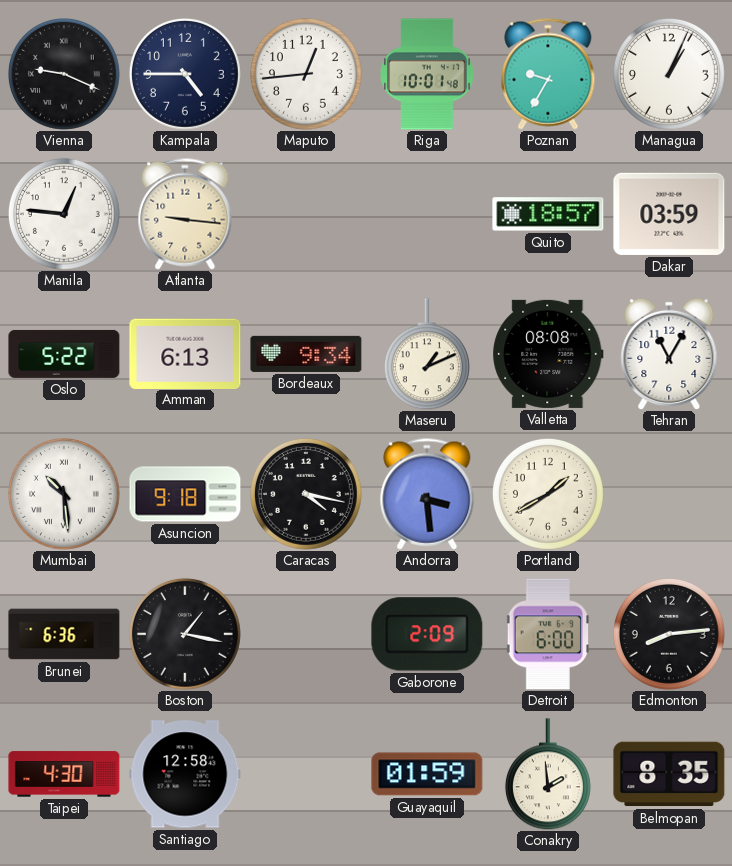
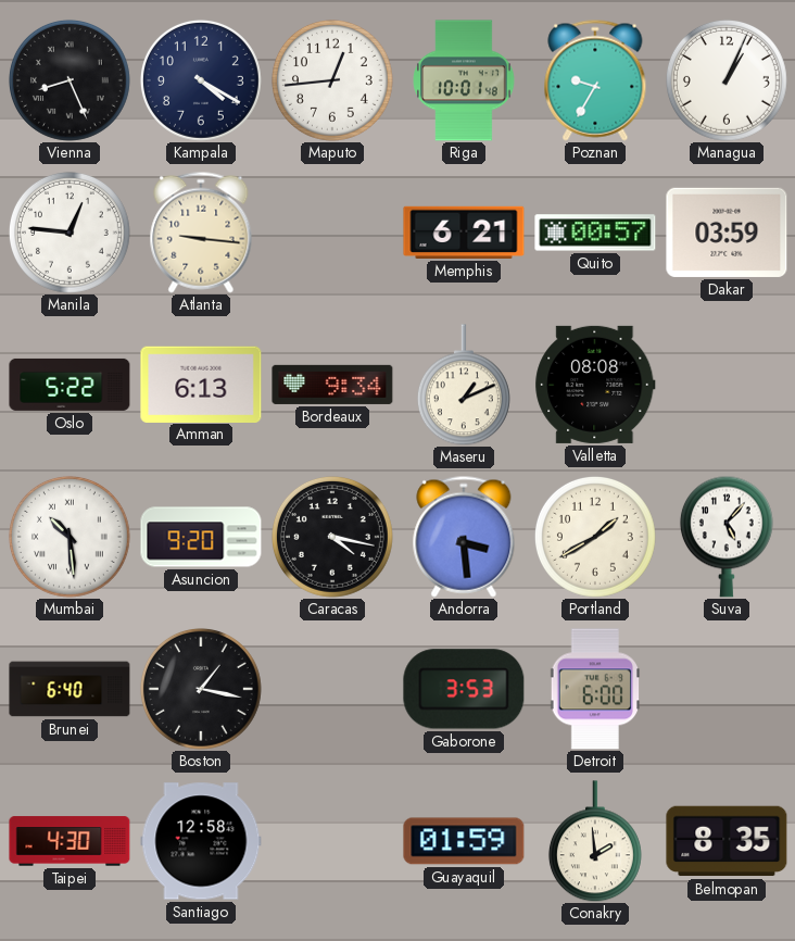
Vienna: 9:19 -> 8:26 (70, 80)
Kampala: 4:45 -> 4:20 (201, 80)
Memphis: none -> 6:21 (464, 233)
Quito: 18:57 -> 00:57 (595, 233)
Tehran: 11:05 -> none (669, 354)
Asuncion: 9:18 -> 9:20 (201, 537)
Suva: none -> 5:07 (727, 537)
Brunei: 6:36 -> 6:40 (70, 689)
Gaborone: 2:09 -> 3:53 (464, 689)
Edmonton: 8:14 -> none (669, 634)
